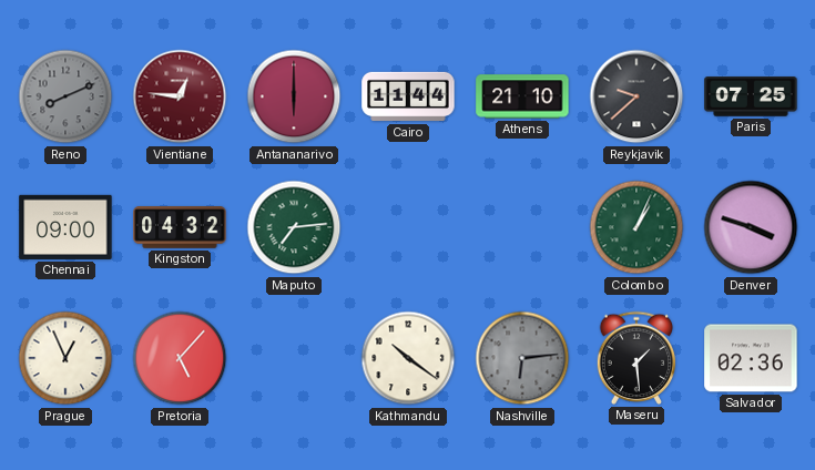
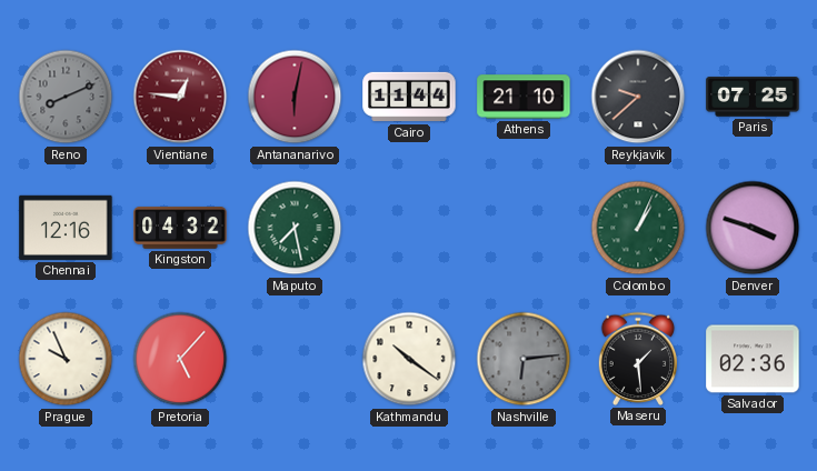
Antananarivo: 6:00 -> 6:02 (295, 97)
Chennai: 09:00 -> 12:16 (66, 228)
Maputo: 7:14 -> 7:28 (295, 228)
Prague: 12:56 -> 9:56 (66, 359)
